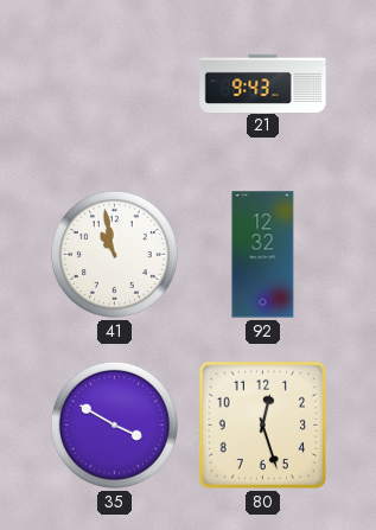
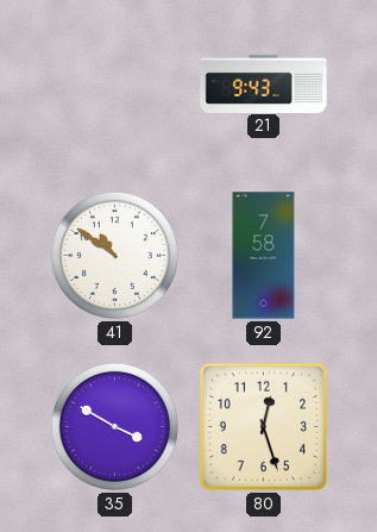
41: 10:58 -> 10:51 (114, 255)
92: 12:32 -> 7:58 (264, 256)
